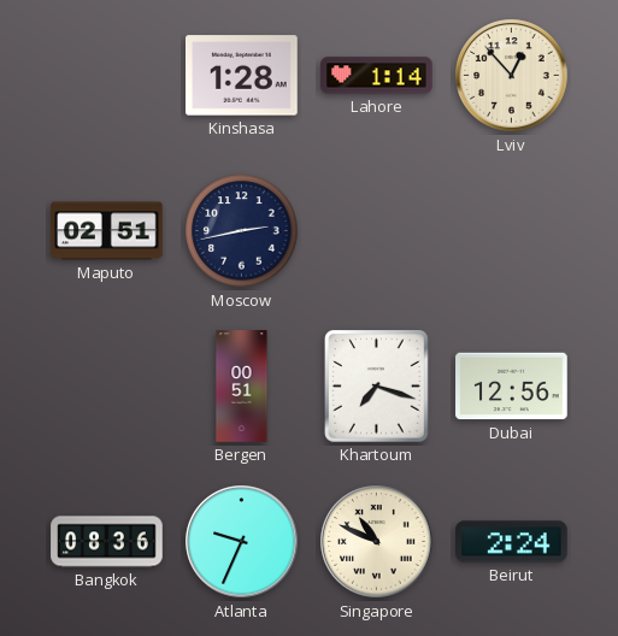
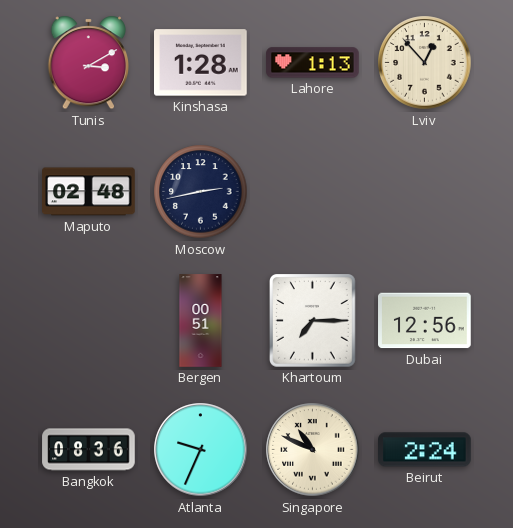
Tunis: none -> 3:10 (89, 63)
Lahore: 1:14 -> 1:13 (313, 63)
Maputo: 02:51 -> 02:48 (89, 192)
Khartoum: 7:18 -> 7:15 (313, 321)
